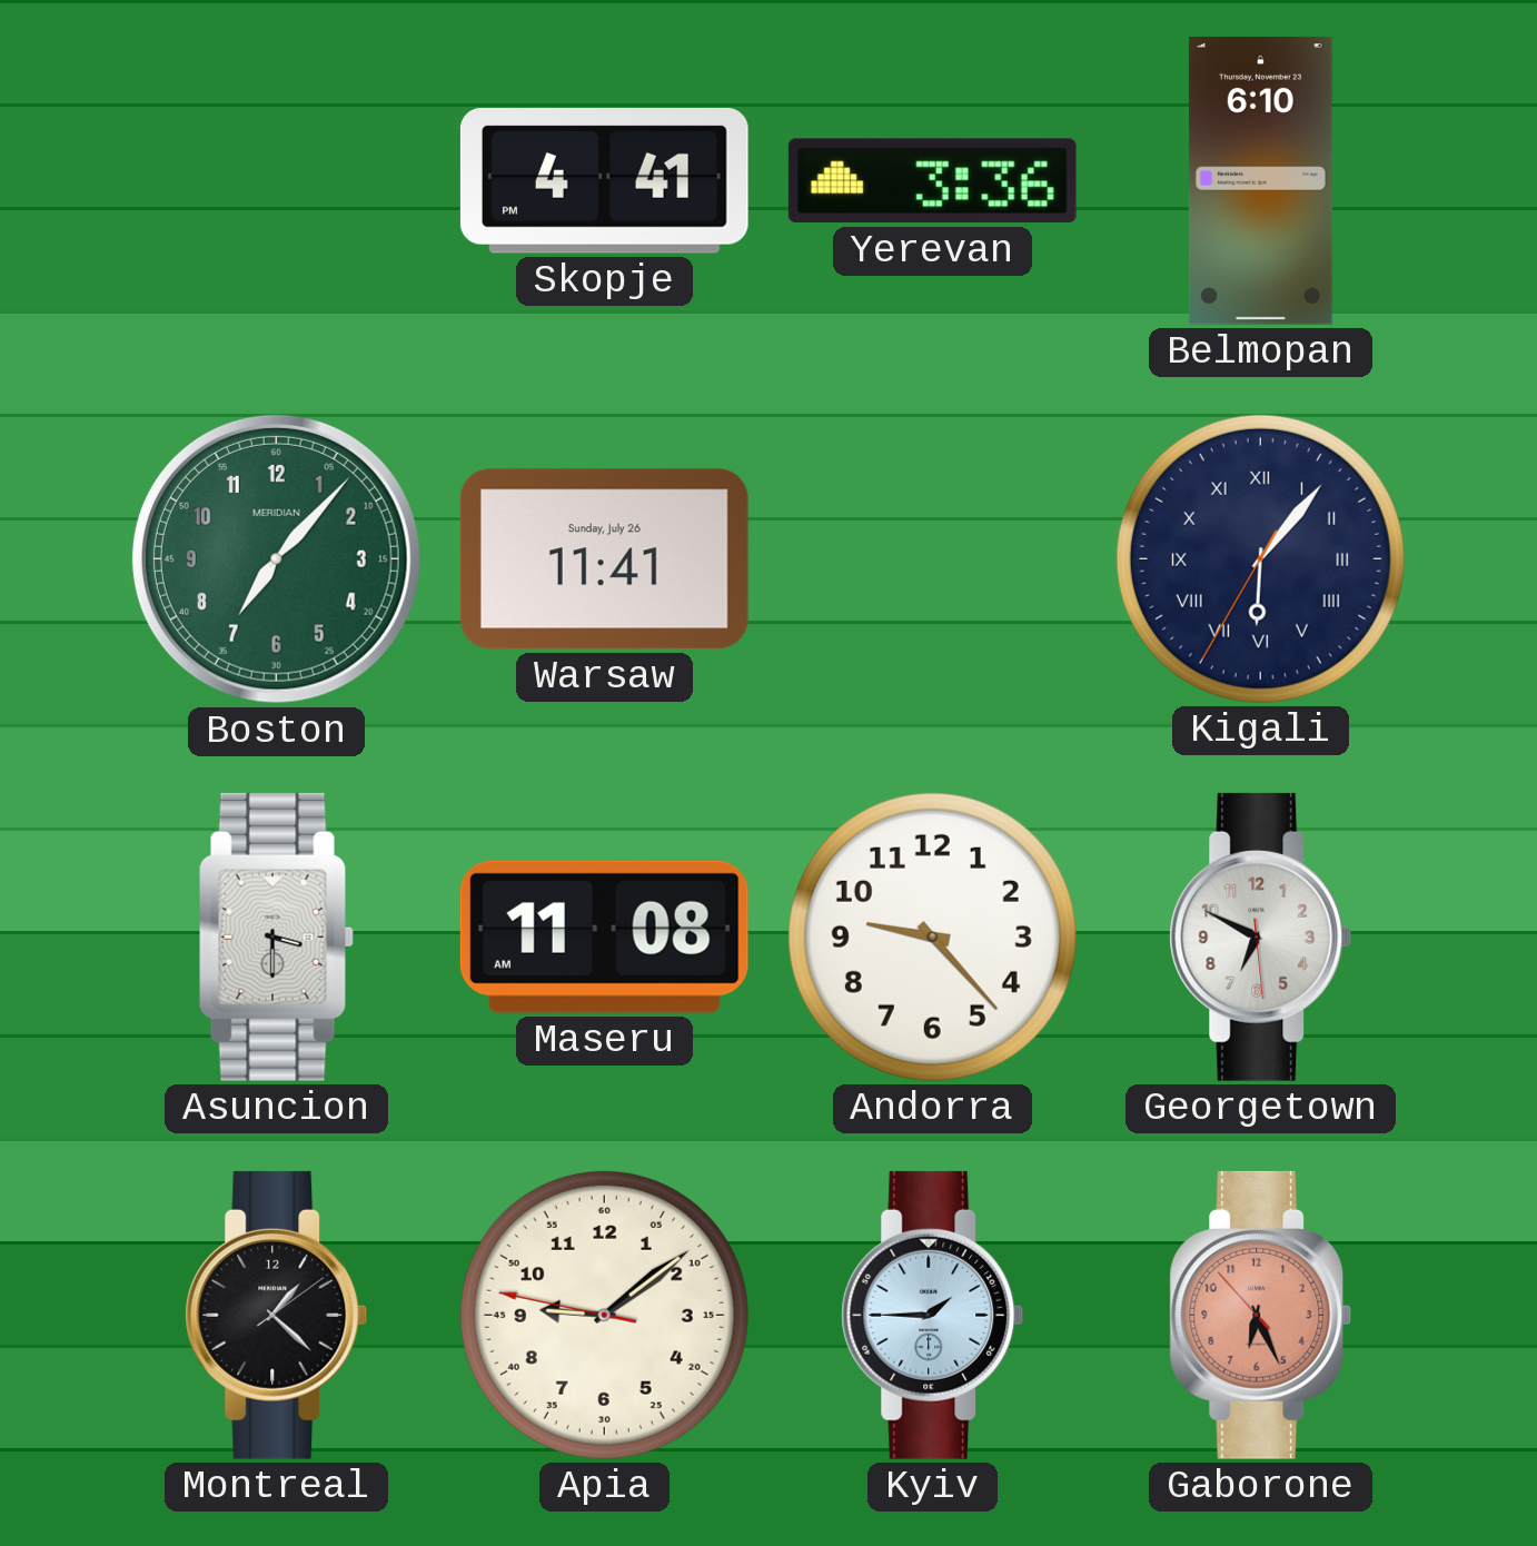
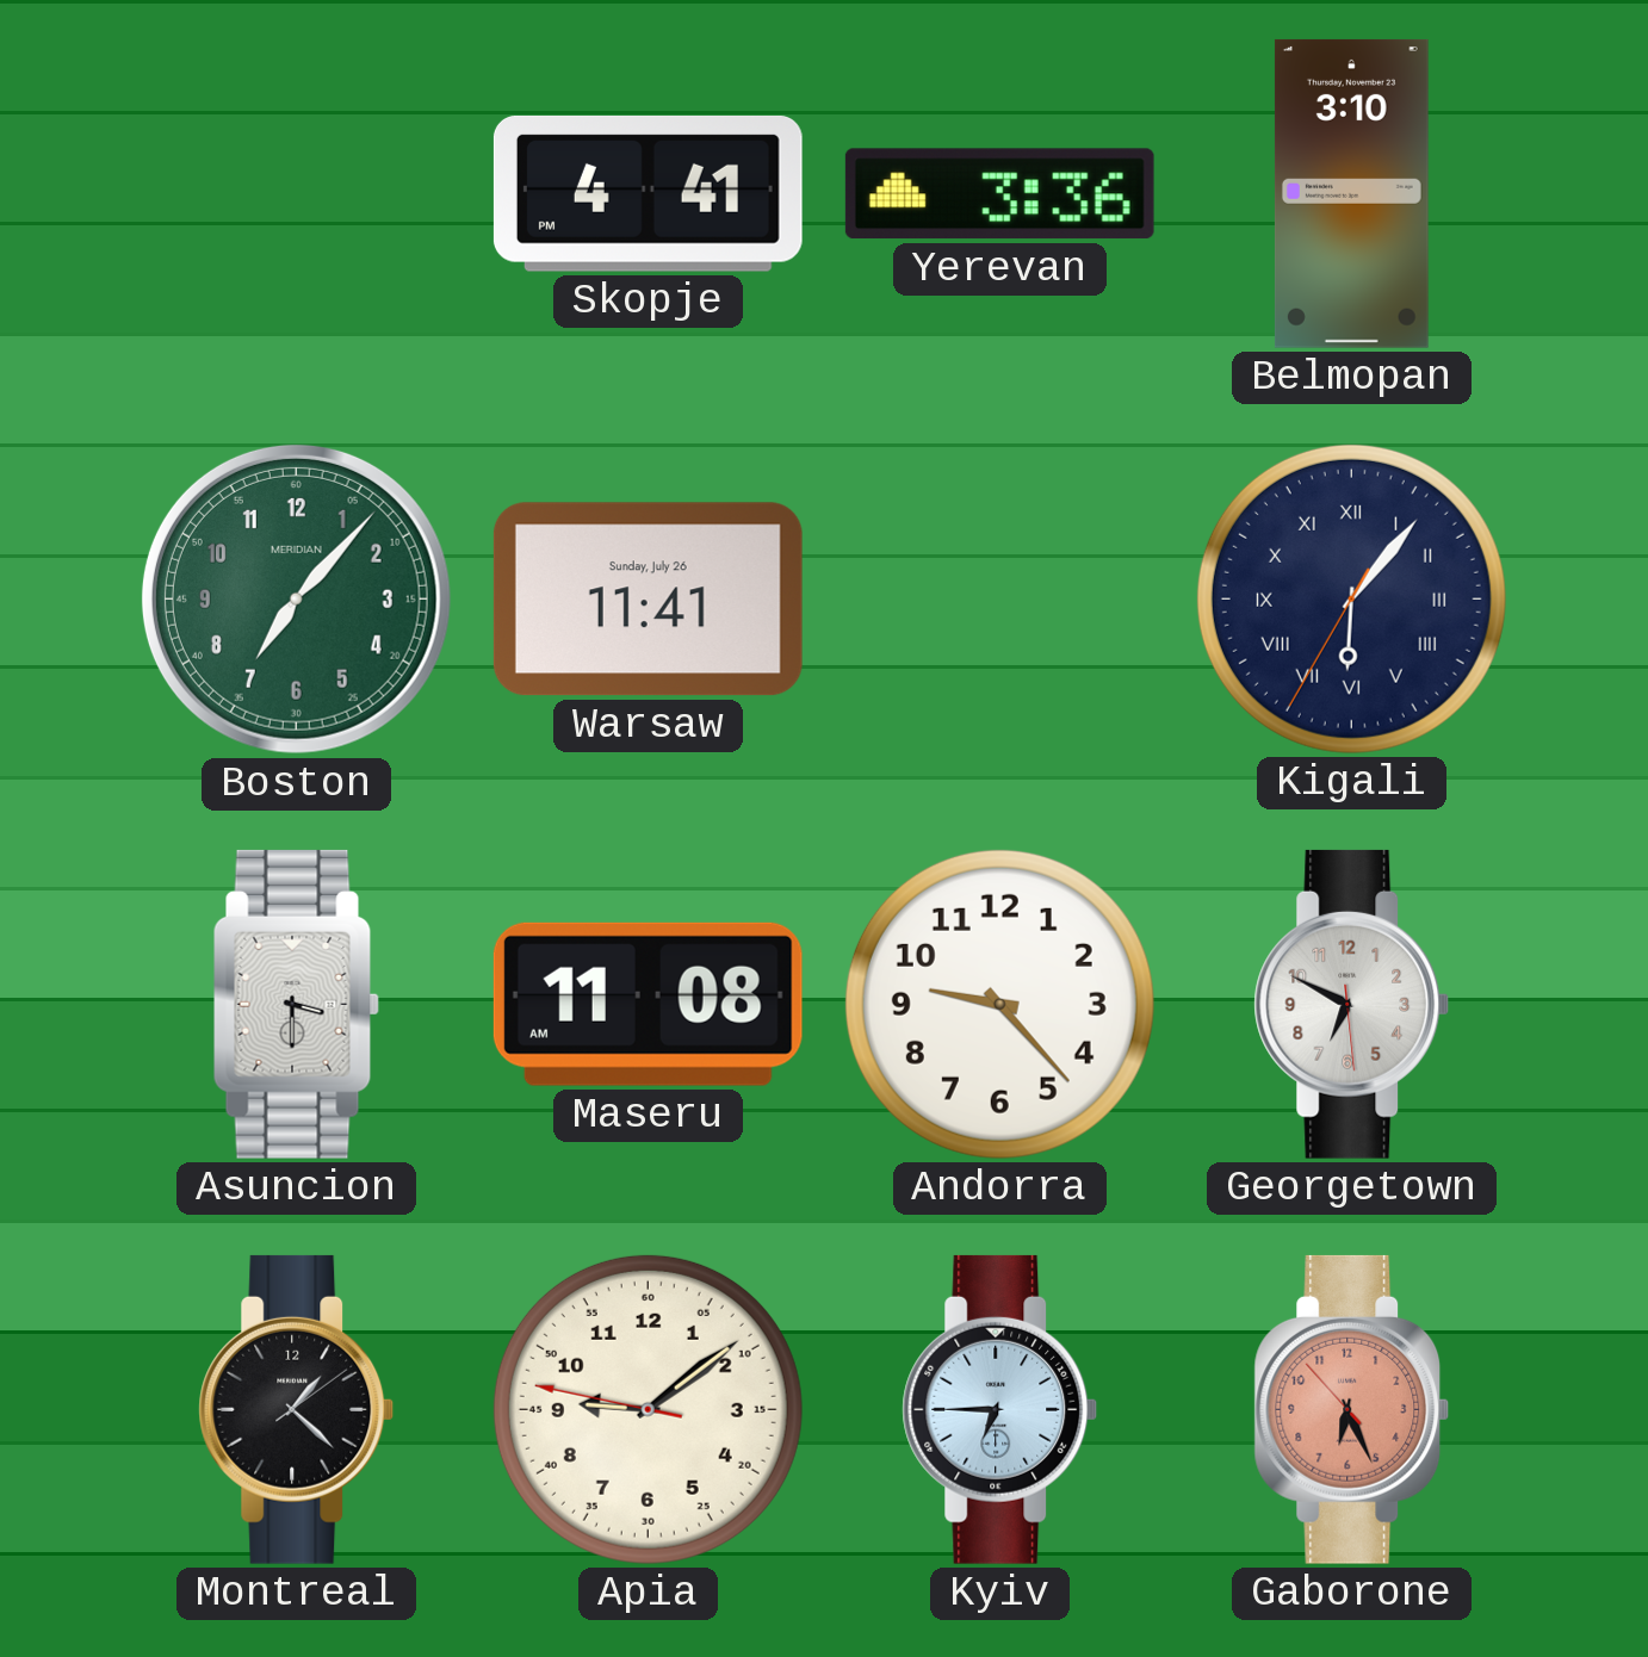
Belmopan: 6:10 -> 3:10 (1351, 193)
Kyiv: 1:45 -> 6:45 (1000, 1409)
